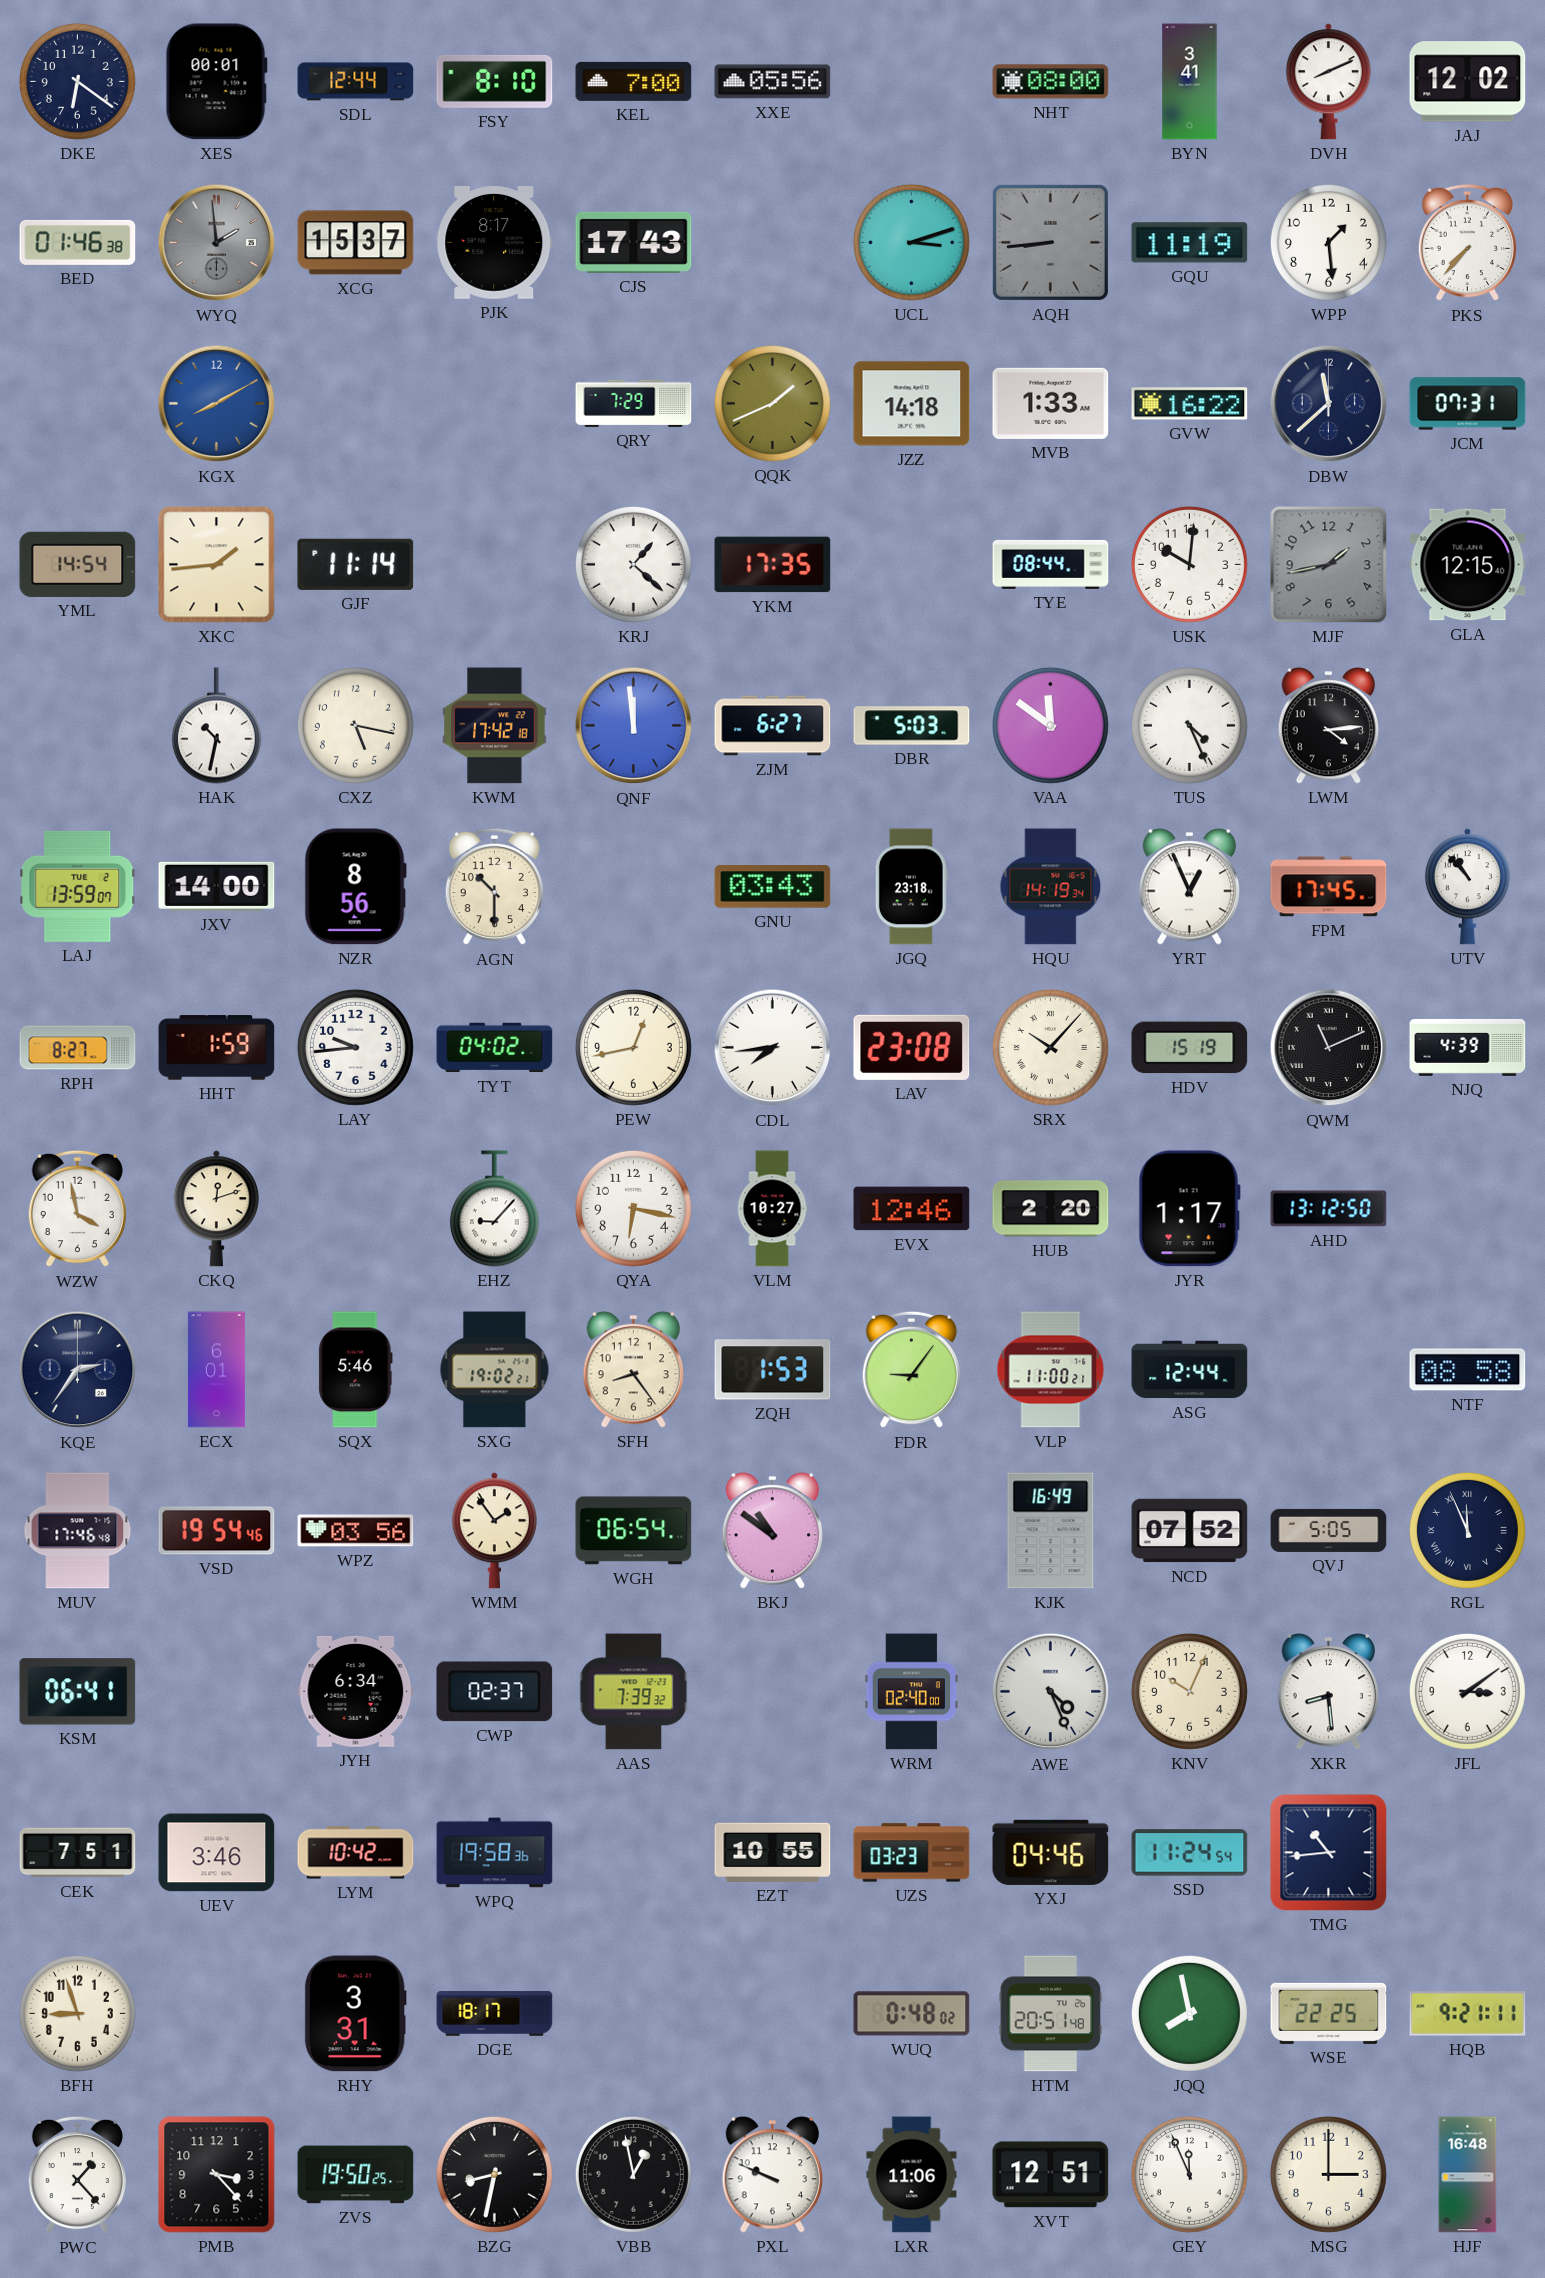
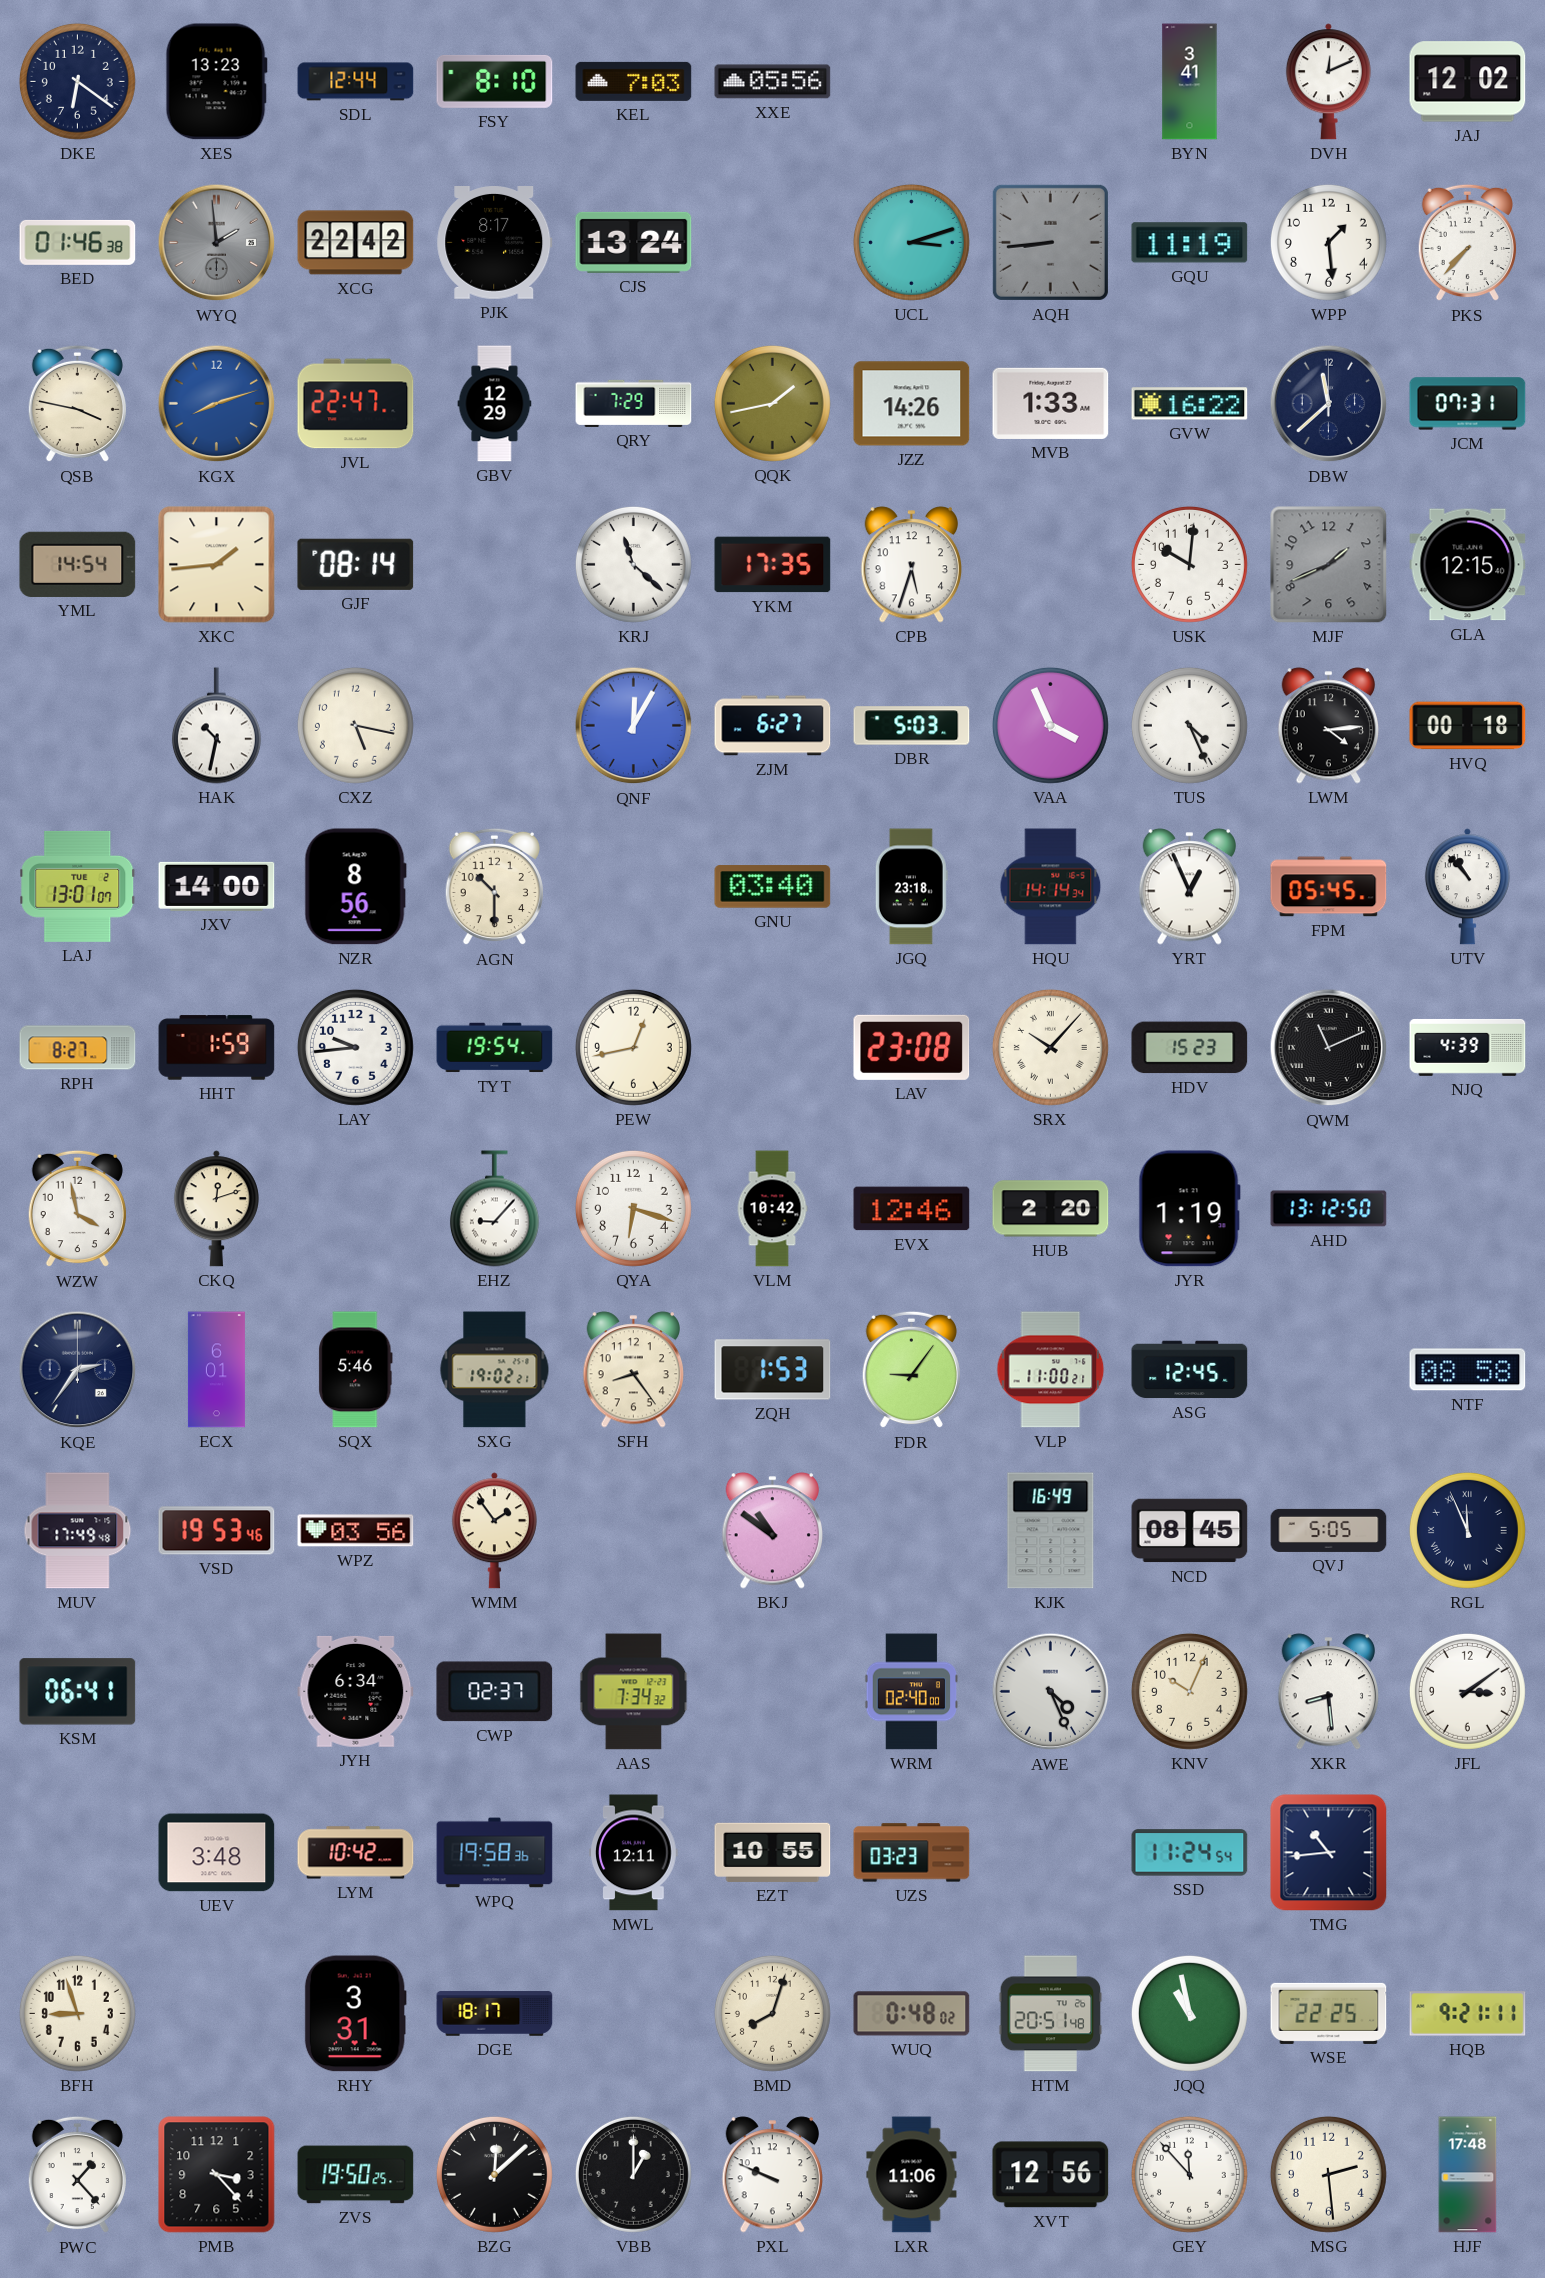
XES: 00:01 -> 13:23 (216, 82)
KEL: 7:00 -> 7:03 (634, 81)
NHT: 08:00 -> none (1051, 82)
DVH: 8:11 -> 12:11 (1328, 82)
XCG: 15:37 -> 22:42 (356, 243)
CJS: 17:43 -> 13:24 (634, 242)
QSB: none -> 3:47 (77, 404)
KGX: 8:10 -> 8:12 (217, 404)
JVL: none -> 22:47 (356, 404)
GBV: none -> 12:29 (495, 404)
QQK: 1:41 -> 1:43 (772, 403)
JZZ: 14:18 -> 14:26 (912, 404)
GJF: 11:14 -> 08:14 (356, 564)
KRJ: 1:22 -> 11:22 (633, 564)
CPB: none -> 5:33 (911, 565)
TYE: 08:44 -> none (1051, 564)
MJF: 1:43 -> 1:41 (1329, 565)
KWM: 17:42 -> none (495, 726)
QNF: 11:59 -> 12:05 (634, 726)
VAA: 11:51 -> 3:56 (1050, 725)
HVQ: none -> 00:18 (1468, 726)
LAJ: 13:59 -> 13:01 (78, 886)
GNU: 03:43 -> 03:40 (773, 887)
HQU: 14:19 -> 14:14 (1051, 887)
FPM: 17:45 -> 05:45 (1329, 887)
TYT: 04:02 -> 19:54 (495, 1048)
CDL: 7:44 -> none (773, 1048)
HDV: 15:19 -> 15:23 (1190, 1048)
QYA: 6:17 -> 6:18 (633, 1208)
VLM: 10:27 -> 10:42 (772, 1209)
JYR: 1:17 -> 1:19 (1189, 1209)
ASG: 12:44 -> 12:45 (1190, 1370)
MUV: 17:46 -> 17:49 (78, 1531)
VSD: 19:54 -> 19:53 (217, 1531)
WGH: 06:54 -> none (634, 1531)
NCD: 07:52 -> 08:45 (1190, 1531)
AAS: 7:39 -> 7:34 (634, 1692)
CEK: 7:51 -> none (78, 1853)
UEV: 3:46 -> 3:48 (217, 1853)
MWL: none -> 12:11 (634, 1853)
YXJ: 04:46 -> none (1051, 1852)
BMD: none -> 8:03 (772, 2013)
JQQ: 7:58 -> 10:58 (1189, 2013)
BZG: 8:32 -> 12:08 (494, 2174)
VBB: 12:58 -> 1:00 (633, 2174)
XVT: 12:51 -> 12:56 (1051, 2175)
GEY: 11:56 -> 11:53 (1189, 2174)
MSG: 3:00 -> 2:29 (1328, 2174)
HJF: 16:48 -> 17:48 (1468, 2175)
